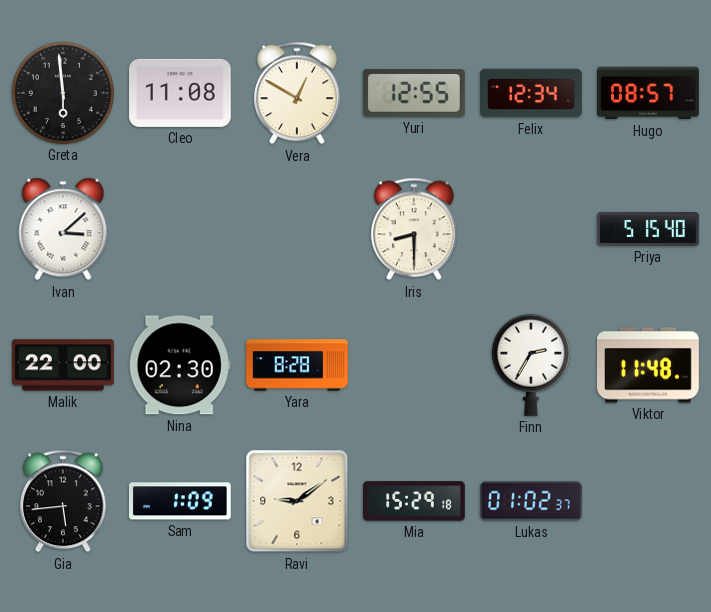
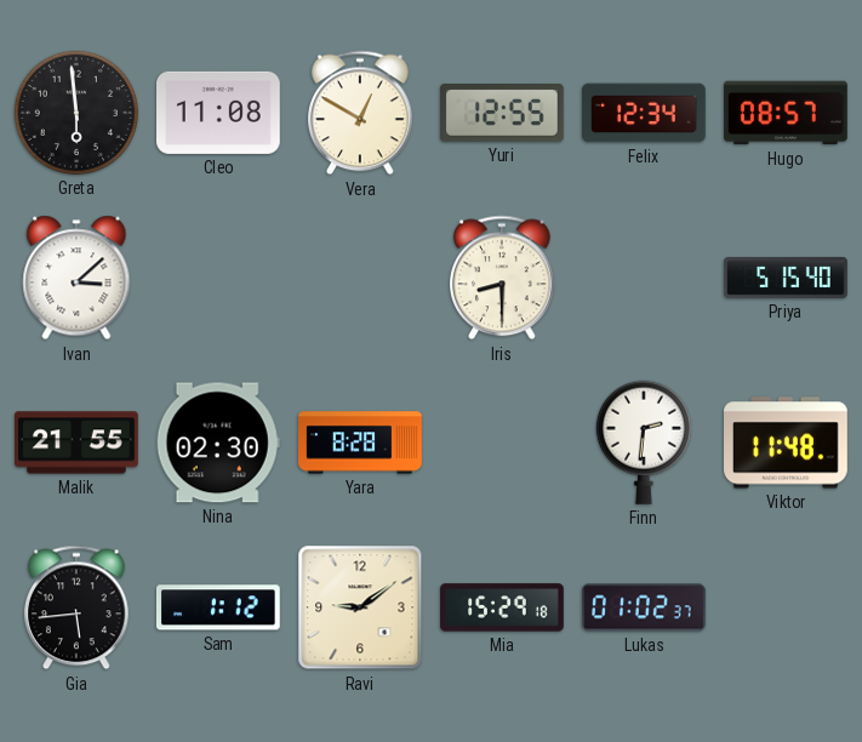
Malik: 22:00 -> 21:55 (78, 443)
Finn: 2:35 -> 2:31 (644, 443)
Sam: 1:09 -> 1:12 (218, 607)
